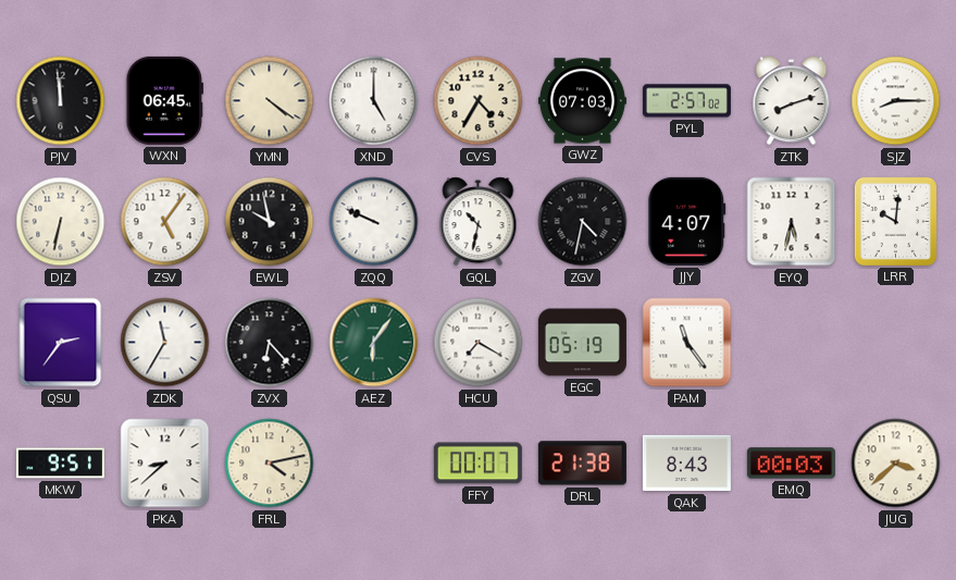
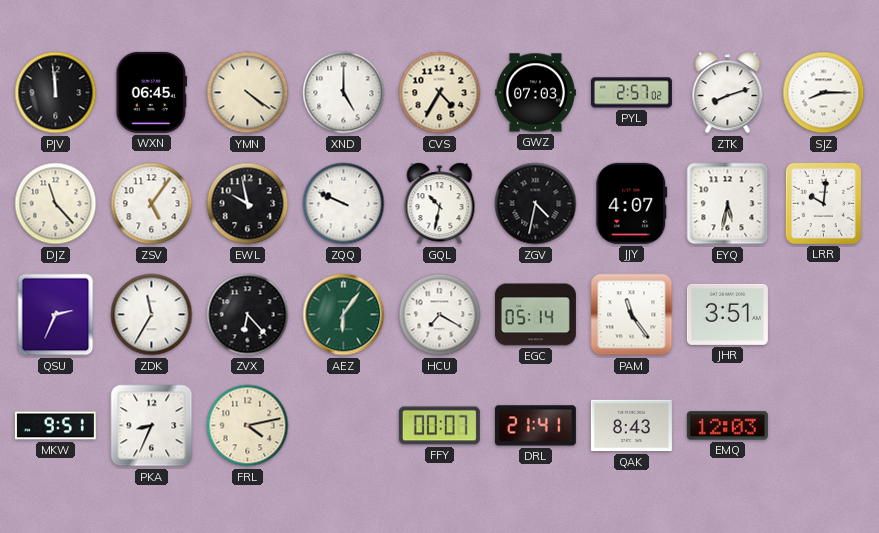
DJZ: 6:32 -> 11:23 (56, 204)
QSU: 2:36 -> 2:34 (56, 315)
EGC: 05:19 -> 05:14 (535, 315)
JHR: none -> 3:51 (727, 314)
PKA: 8:38 -> 8:34 (152, 426)
DRL: 21:38 -> 21:41 (535, 426)
EMQ: 00:03 -> 12:03 (727, 426)
JUG: 3:38 -> none (896, 464)
